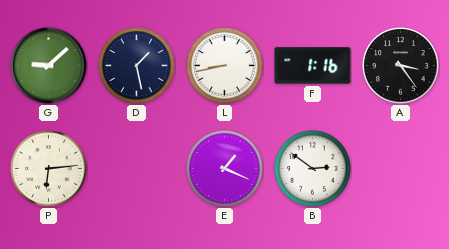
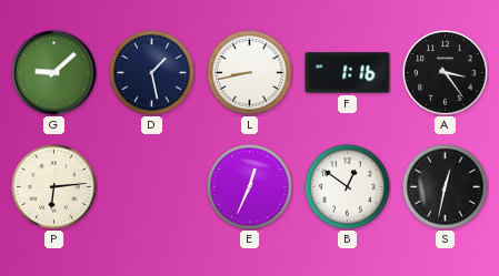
E: 1:19 -> 12:34 (250, 187)
B: 2:51 -> 12:51 (348, 187)
S: none -> 12:32 (446, 187)
